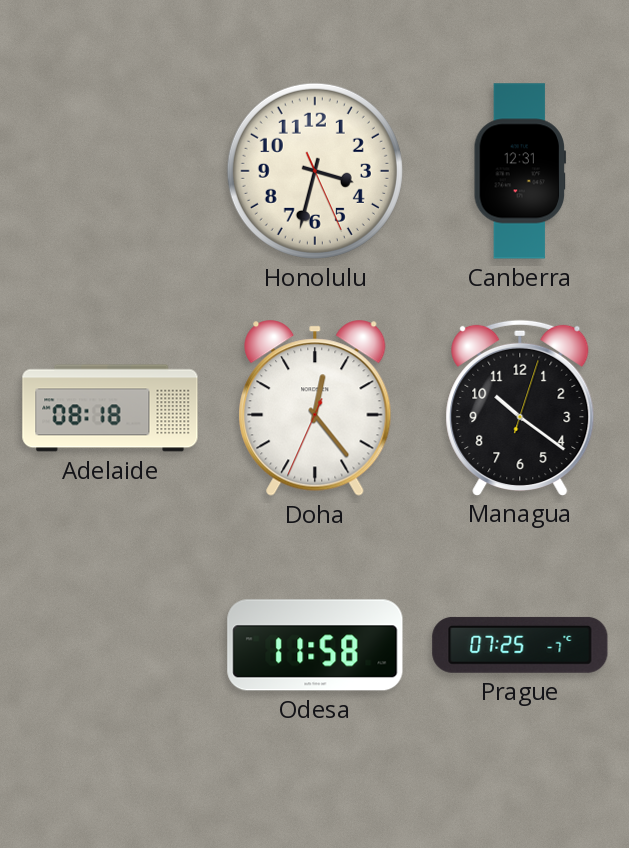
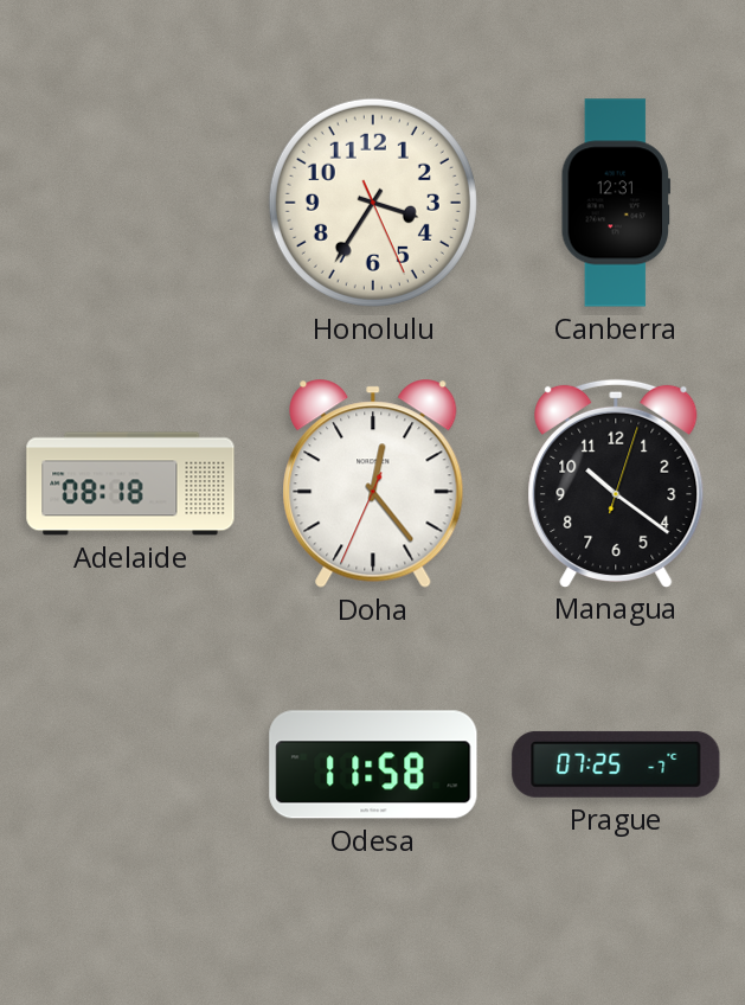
Honolulu: 3:32 -> 3:35 (373, 203)
